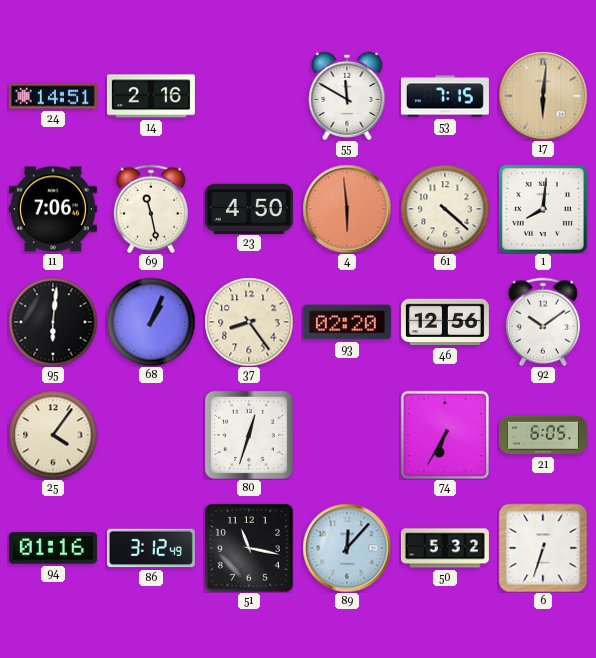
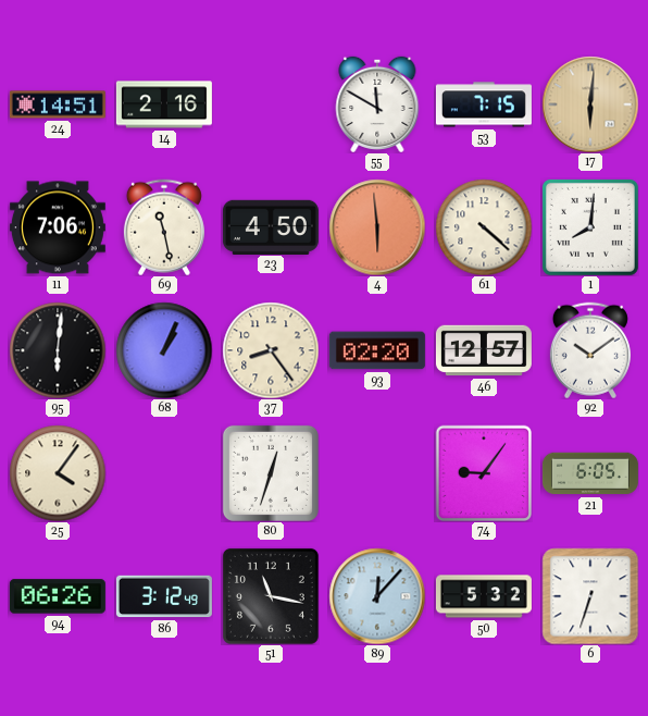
46: 12:56 -> 12:57 (484, 350)
74: 6:35 -> 9:06 (484, 473)
94: 01:16 -> 06:26 (58, 596)
